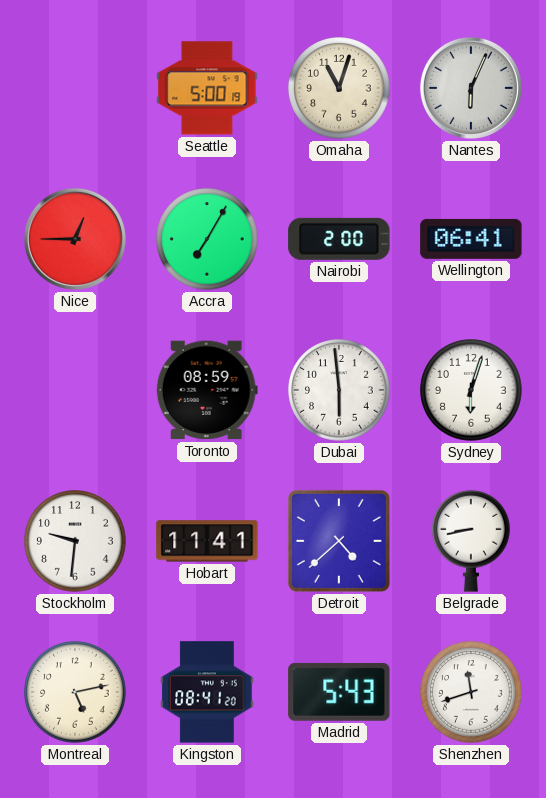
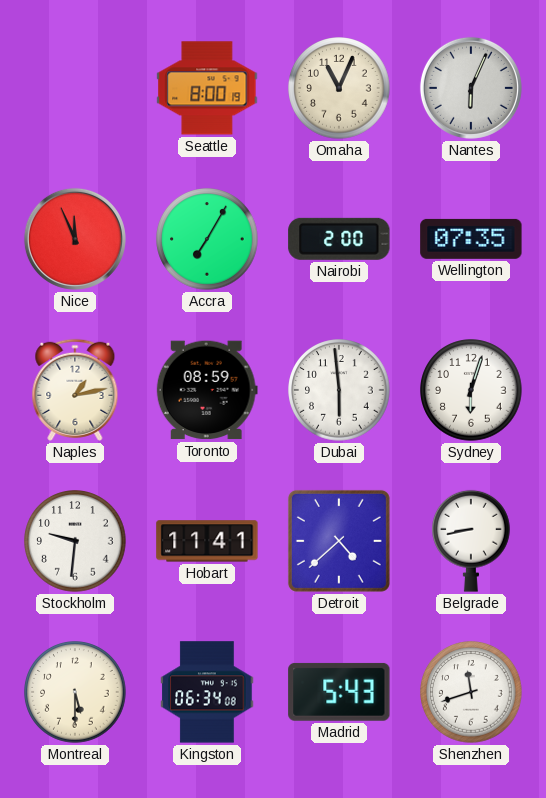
Seattle: 5:00 -> 8:00 (207, 88)
Omaha: 11:03 -> 11:04 (339, 88)
Nice: 12:45 -> 11:56 (75, 239)
Wellington: 06:41 -> 07:35 (471, 239)
Naples: none -> 1:13 (75, 390)
Montreal: 5:13 -> 5:30 (75, 692)
Kingston: 08:41 -> 06:34 (207, 692)
